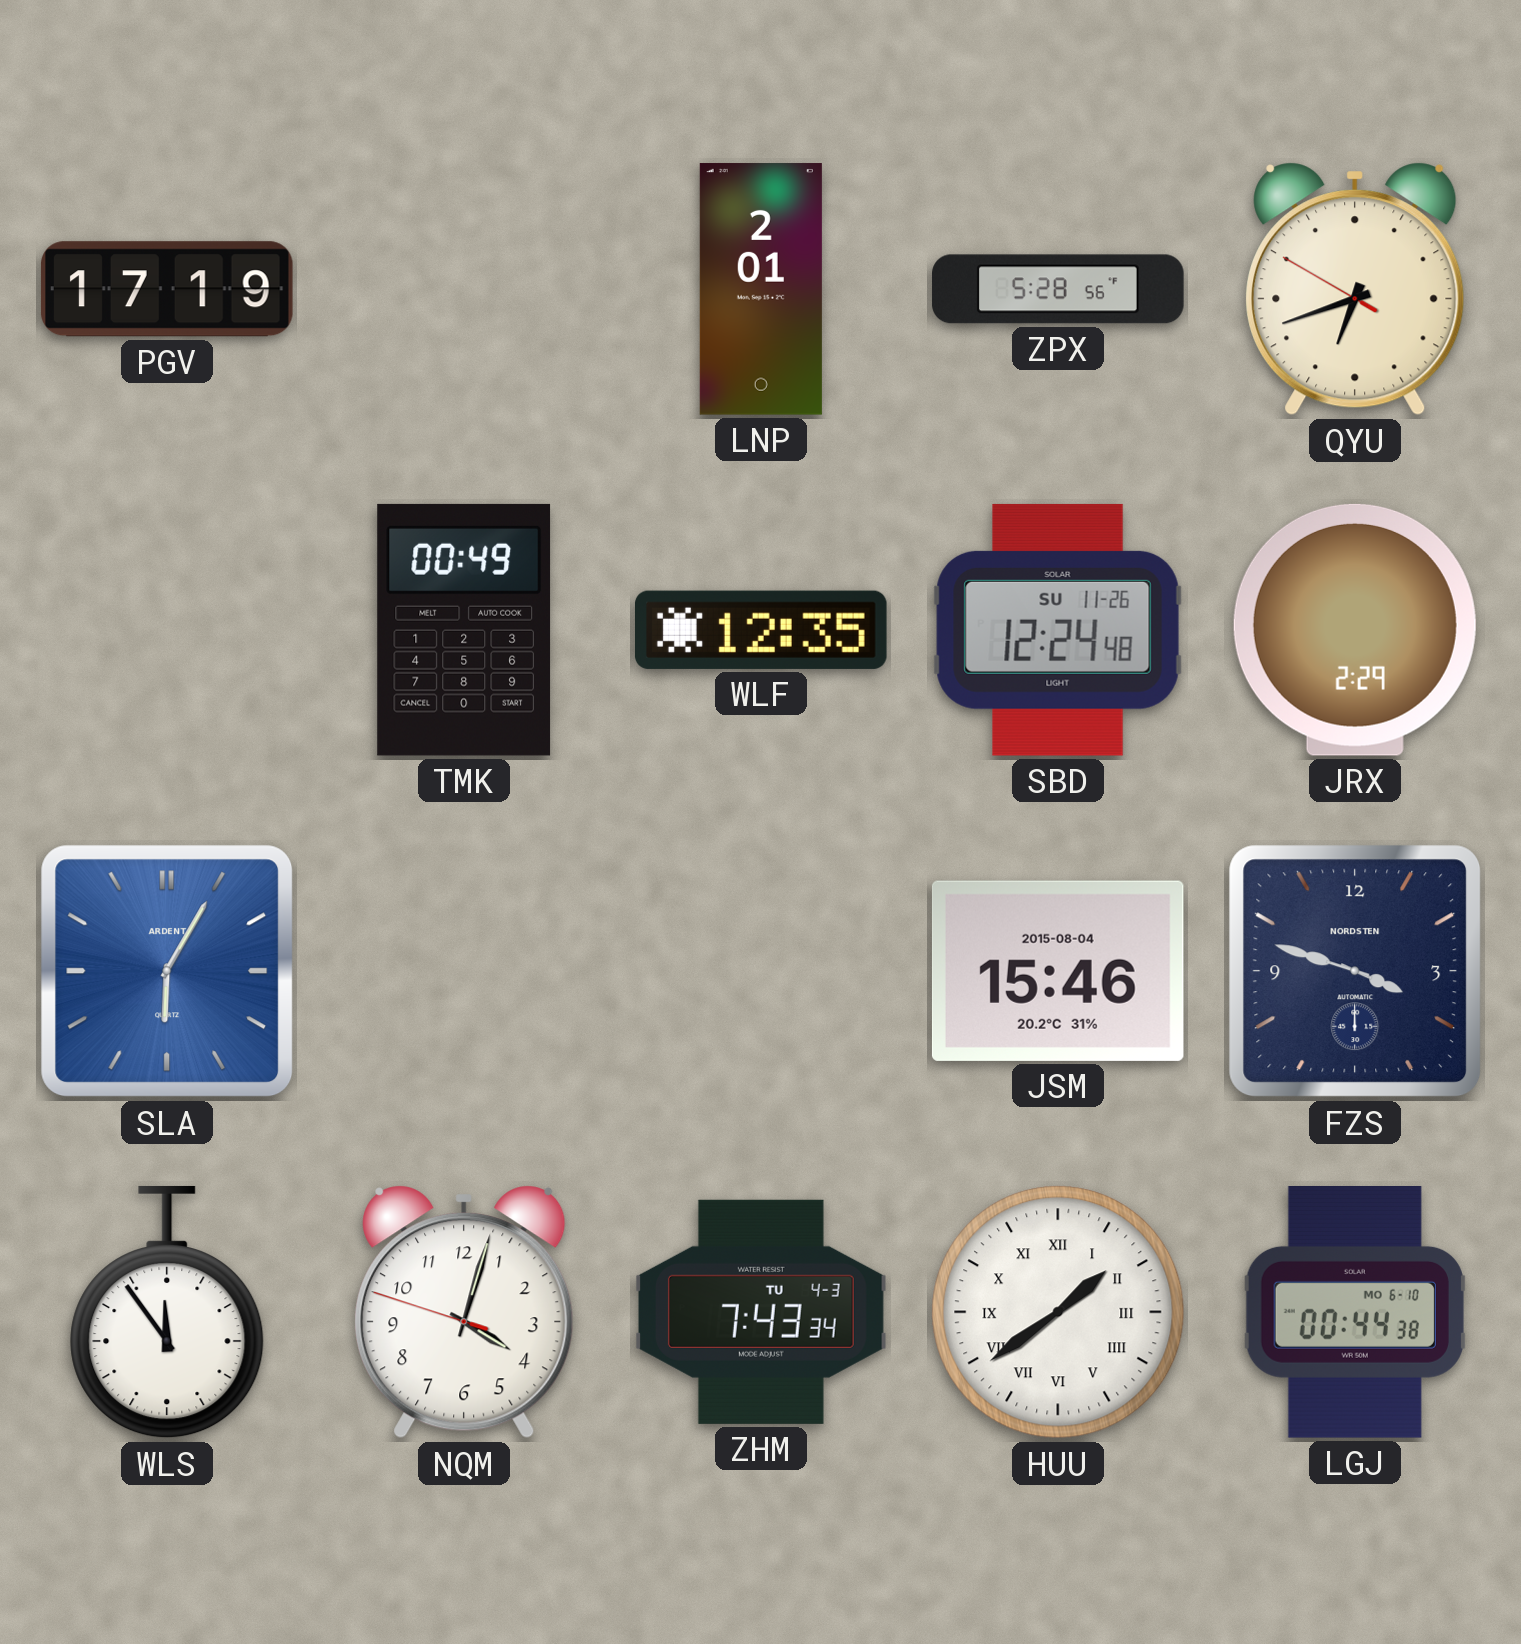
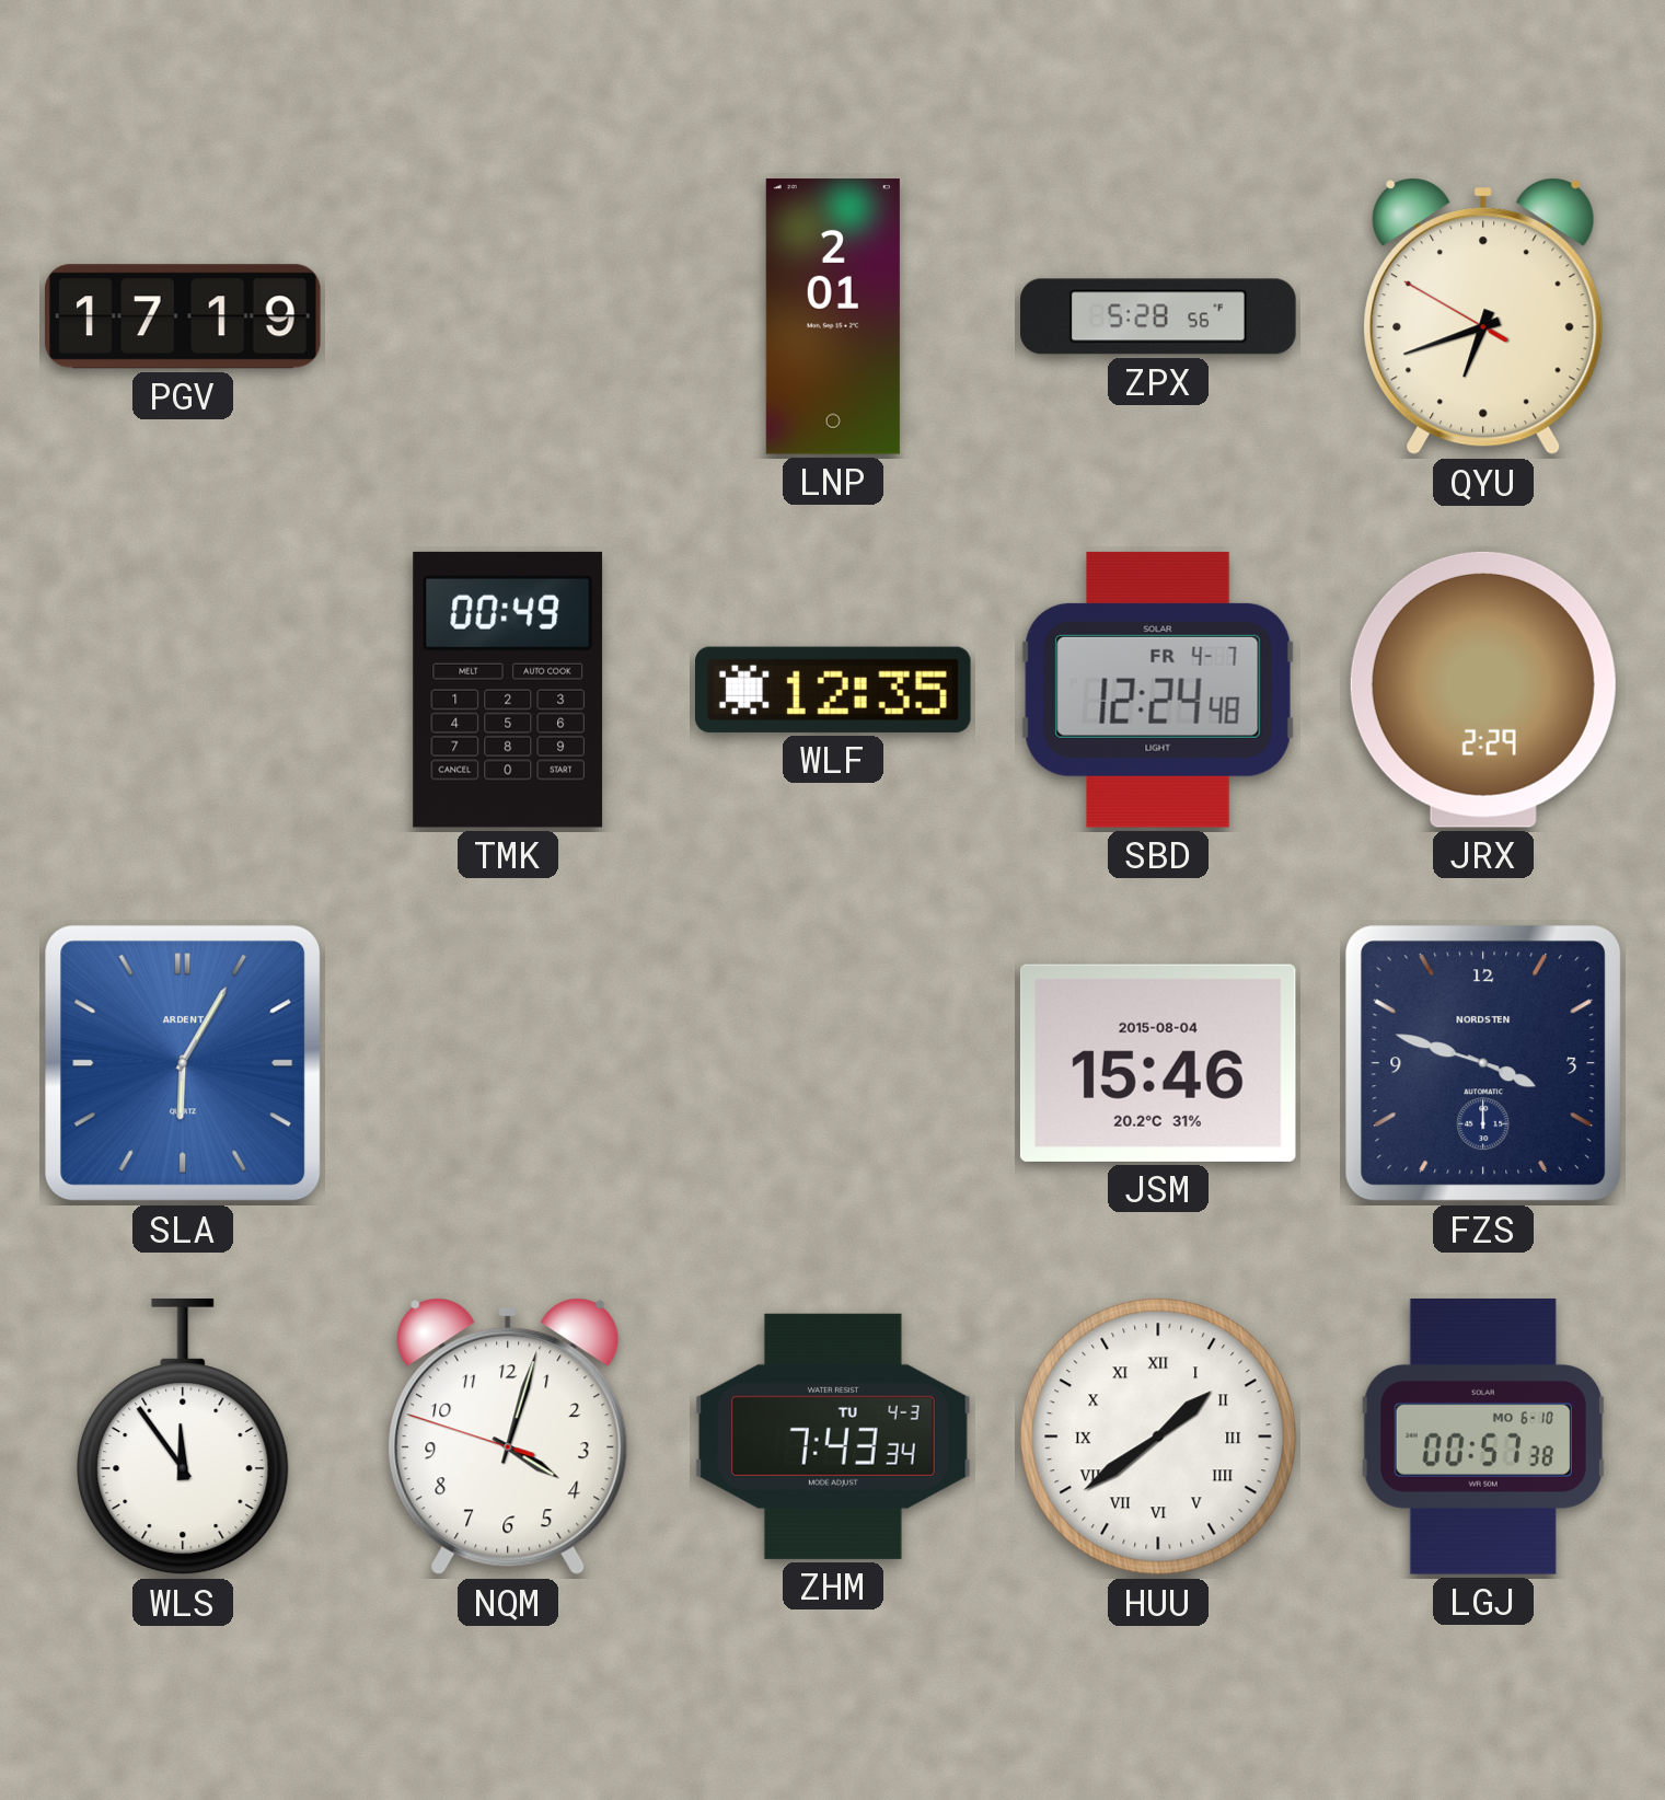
SBD date: SU 11-26 -> FR 4-7 (1158, 690)
LGJ: 00:44 -> 00:57 (1483, 1438)
